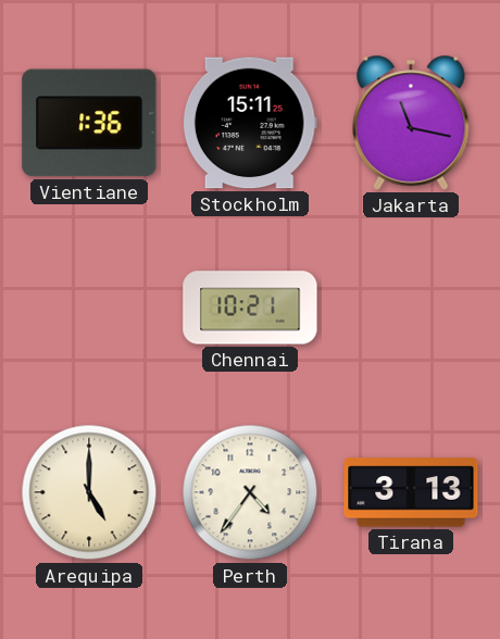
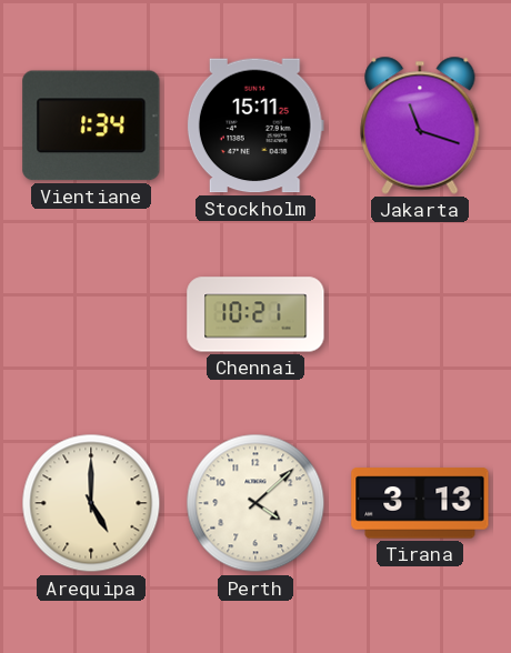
Vientiane: 1:36 -> 1:34 (91, 125)
Jakarta: 11:17 -> 11:18 (420, 125)
Perth: 4:36 -> 4:08 (255, 503)
